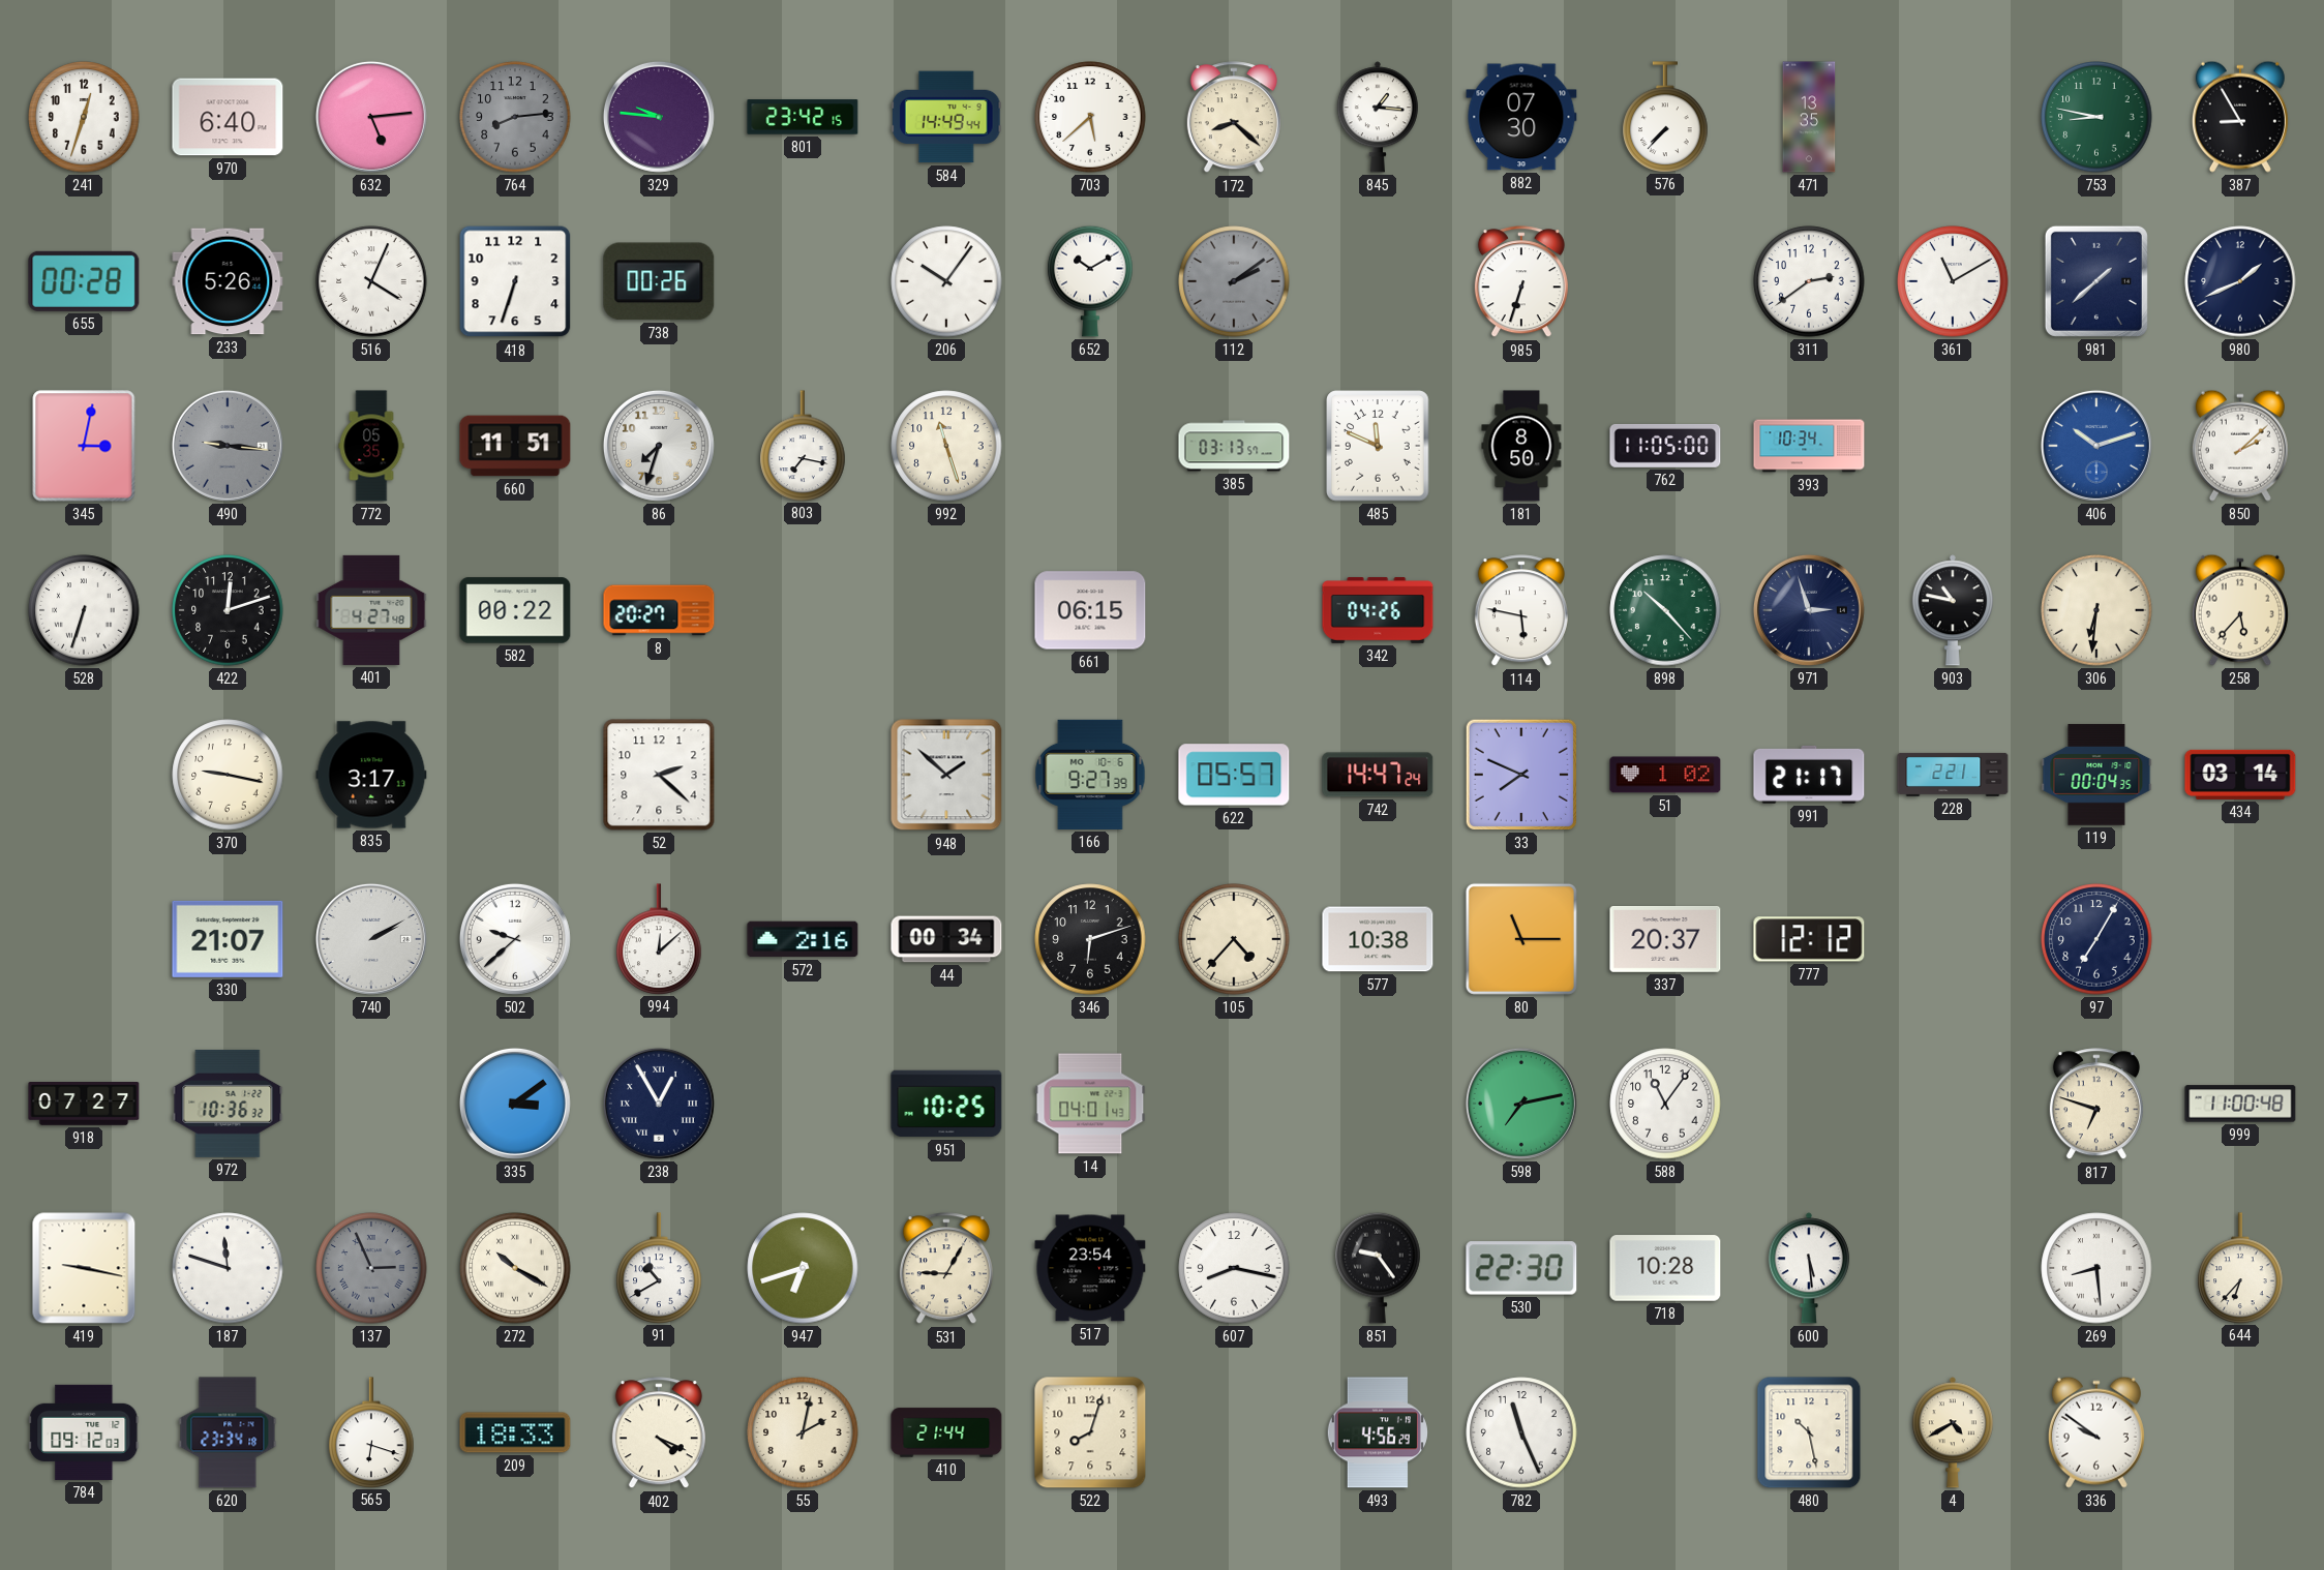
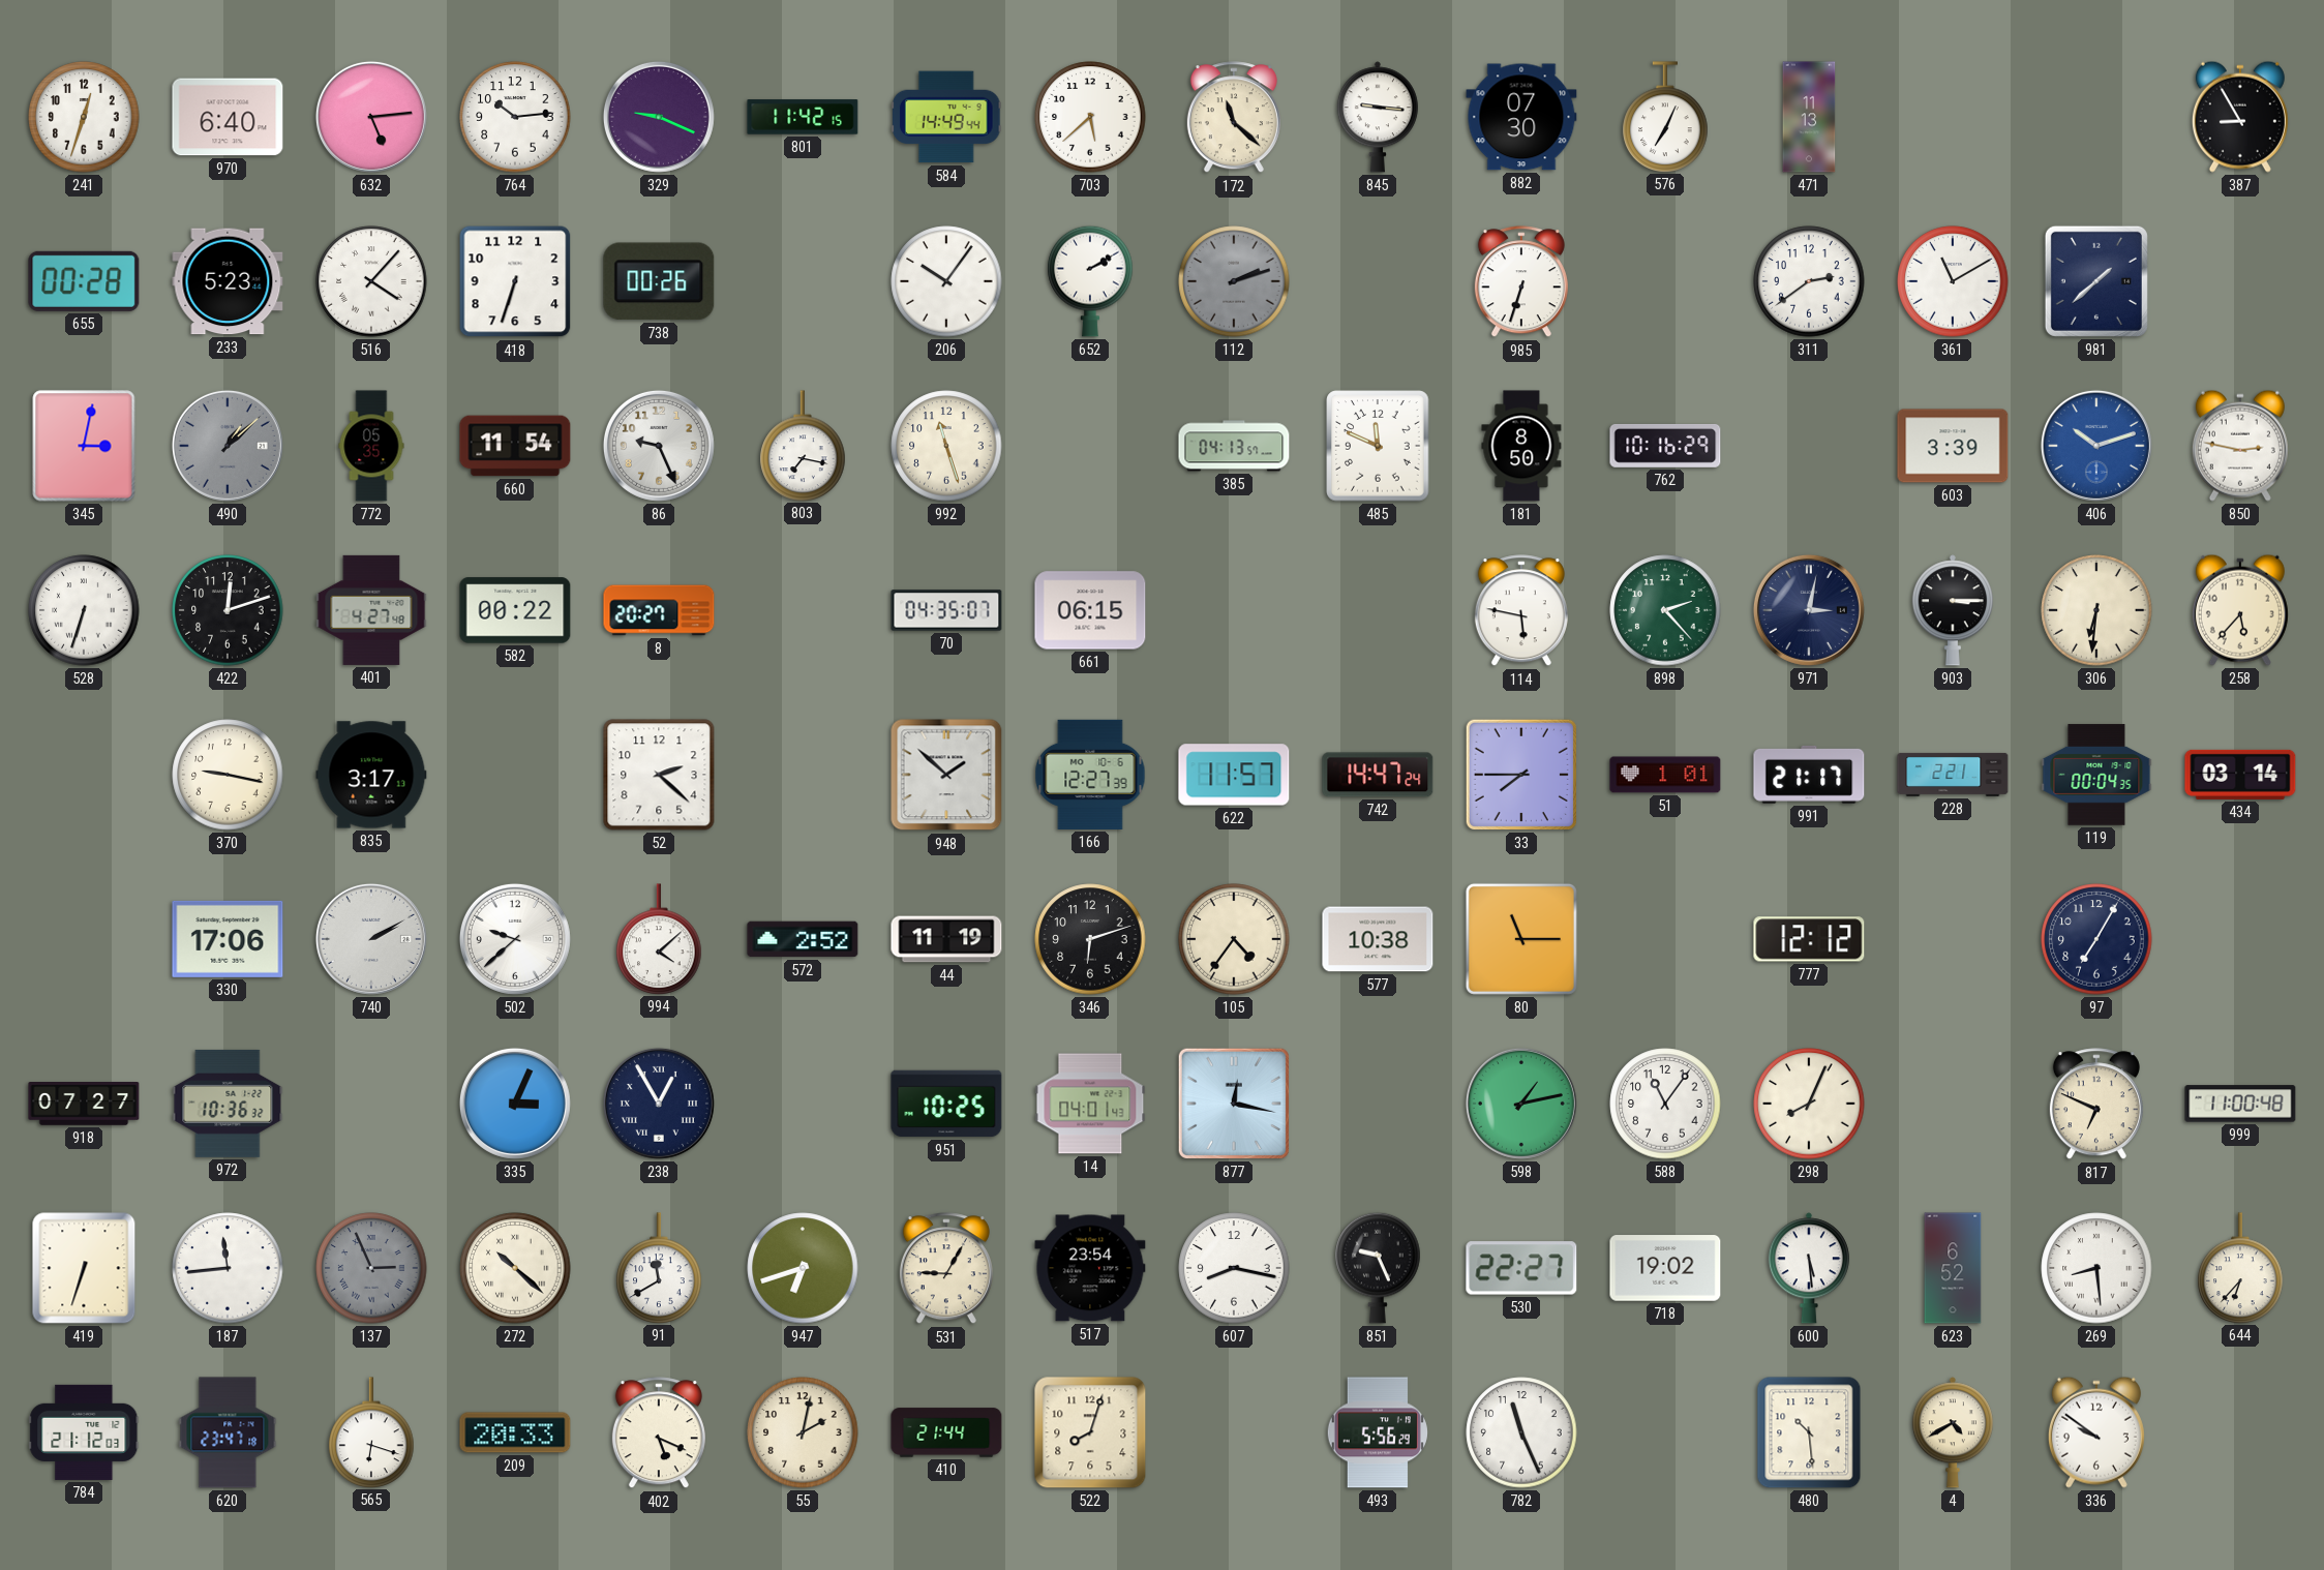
764: 8:14 -> 10:14 (515, 117)
764 dial: grey -> white (515, 117)
329: 9:46 -> 9:19 (659, 117)
801: 23:42 -> 11:42 (803, 117)
172: 8:22 -> 11:22 (1234, 118)
845: 1:16 -> 9:16 (1378, 117)
576: 7:37 -> 7:04 (1665, 117)
471: 13:35 -> 11:13 (1809, 117)
753: 8:47 -> none (2096, 117)
233: 5:26 -> 5:23 (228, 281)
516: 4:04 -> 4:07 (371, 281)
652: 10:10 -> 2:10 (1090, 281)
112: 2:09 -> 2:12 (1234, 281)
980: 1:41 -> none (2240, 281)
490: 9:16 -> 1:08 (228, 446)
660: 11:51 -> 11:54 (515, 446)
86: 7:33 -> 9:26 (659, 446)
385: 03:13 -> 04:13 (1234, 446)
762: 11:05 -> 10:16 (1665, 446)
393: 10:34 -> none (1809, 446)
603: none -> 3:39 (1953, 446)
850: 2:08 -> 2:47 (2240, 446)
70: none -> 04:35 (946, 610)
342: 04:26 -> none (1378, 610)
898: 10:23 -> 2:23 (1665, 610)
971: 2:57 -> 3:02 (1809, 610)
903: 10:47 -> 3:15 (1953, 610)
166: 9:27 -> 12:27 (1090, 775)
622: 05:57 -> 11:57 (1234, 775)
33: 7:49 -> 7:45 (1521, 775)
51: 1:02 -> 1:01 (1665, 775)
330: 21:07 -> 17:06 (228, 939)
994: 12:08 -> 4:08 (659, 939)
572: 2:16 -> 2:52 (803, 939)
44: 00:34 -> 11:19 (946, 939)
105: 4:37 -> 4:36 (1234, 939)
337: 20:37 -> none (1665, 940)
335: 3:09 -> 3:04 (515, 1104)
877: none -> 12:17 (1234, 1104)
598: 7:13 -> 1:13 (1521, 1104)
298: none -> 8:04 (1809, 1104)
817: 6:48 -> 6:49 (2096, 1105)
419: 9:17 -> 6:33 (84, 1268)
187: 11:48 -> 11:44 (228, 1268)
272: 10:20 -> 10:22 (515, 1268)
91: 10:40 -> 11:40 (659, 1268)
851: 9:24 -> 9:26 (1378, 1268)
530: 22:30 -> 22:27 (1521, 1268)
718: 10:28 -> 19:02 (1665, 1268)
623: none -> 6:52 (1953, 1268)
784: 09:12 -> 21:12 (84, 1432)
620: 23:34 -> 23:47 (228, 1432)
209: 18:33 -> 20:33 (515, 1432)
402: 4:19 -> 5:19 (659, 1433)
493: 4:56 -> 5:56 (1378, 1432)
480: 10:28 -> 10:29 (1809, 1432)
